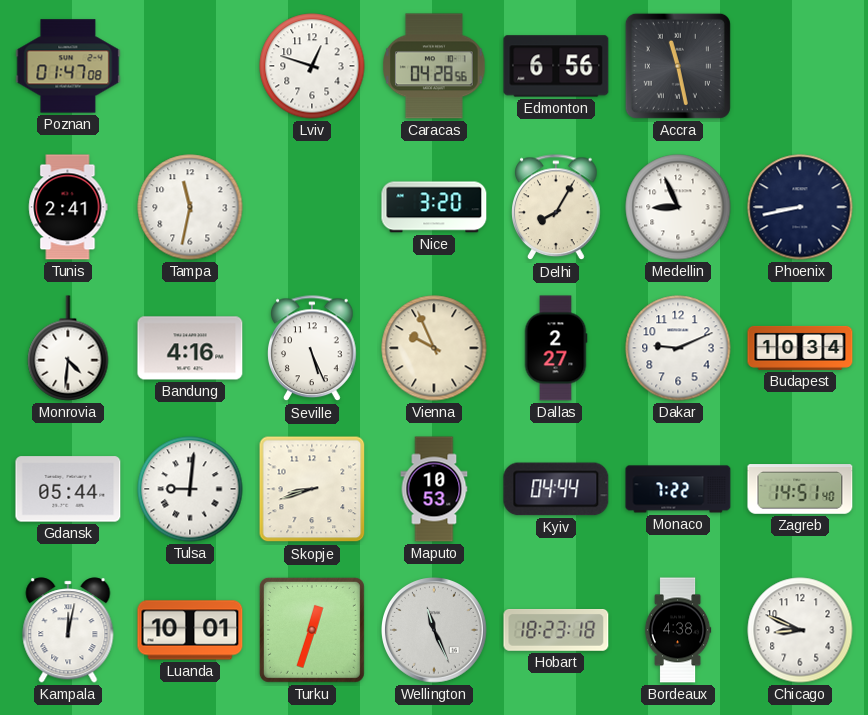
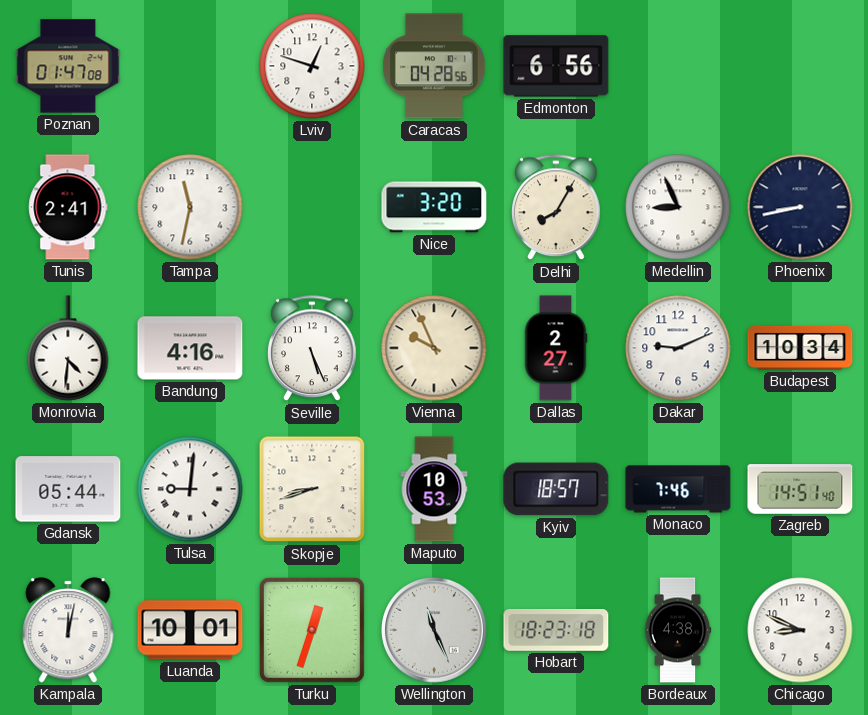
Accra: 11:28 -> none (678, 66)
Kyiv: 04:44 -> 18:57 (556, 489)
Monaco: 7:22 -> 7:46 (678, 489)
